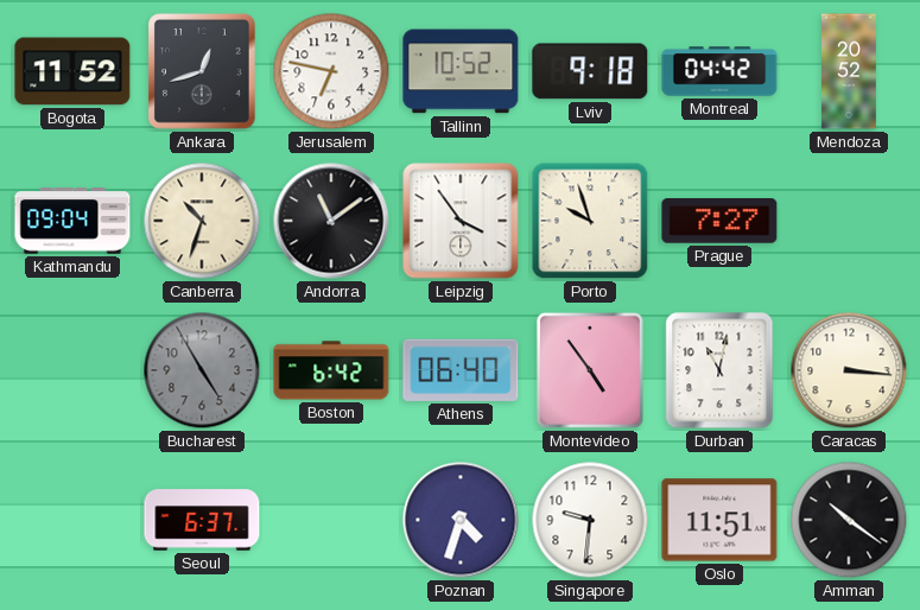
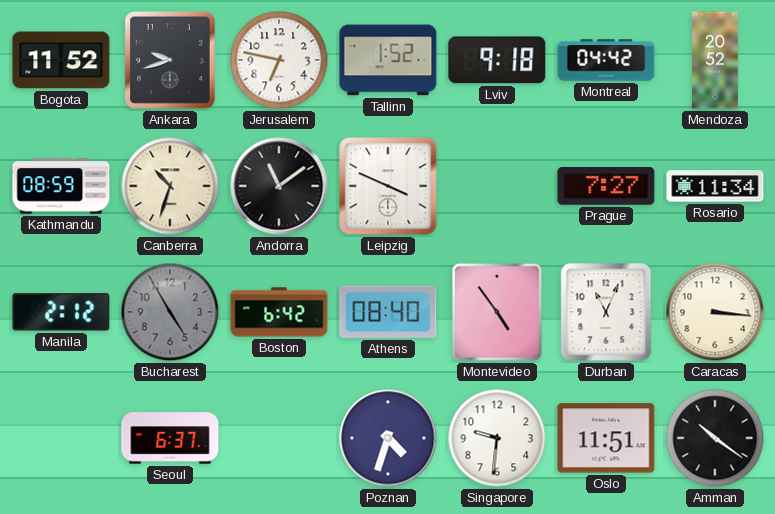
Ankara: 12:42 -> 9:42 (170, 60)
Tallinn: 10:52 -> 1:52 (388, 60)
Kathmandu: 09:04 -> 08:59 (61, 186)
Leipzig: 3:54 -> 3:49 (388, 186)
Porto: 9:57 -> none (590, 221)
Rosario: none -> 11:34 (715, 186)
Manila: none -> 2:12 (61, 312)
Athens: 06:40 -> 08:40 (388, 312)
Durban: 11:02 -> 11:04 (606, 312)
